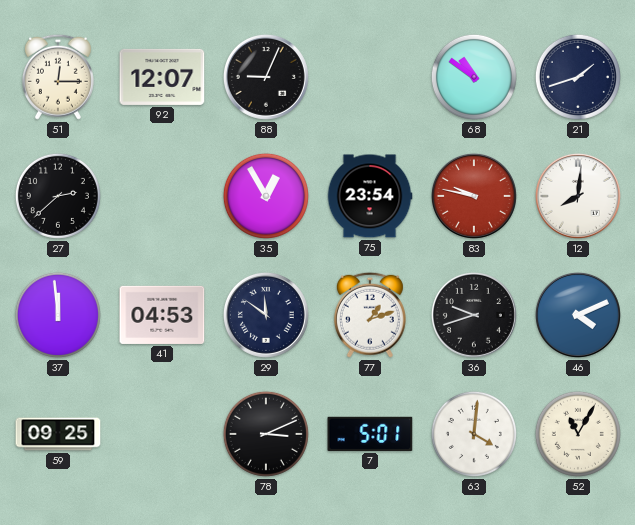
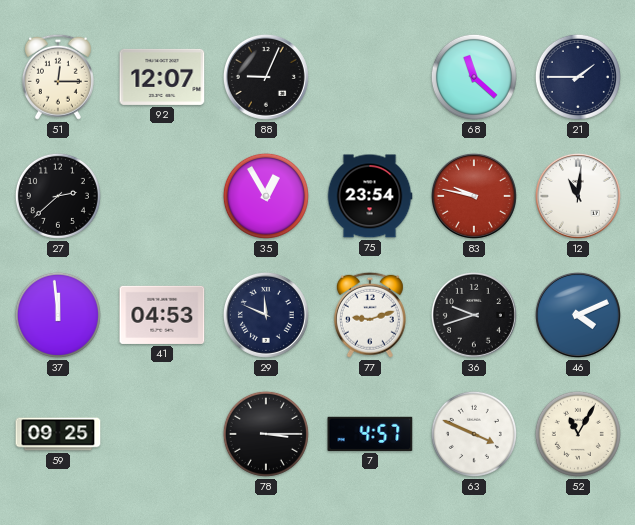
68: 10:51 -> 11:22 (474, 77)
21: 1:42 -> 1:45 (578, 77)
12: 8:01 -> 11:01 (578, 196)
29: 11:51 -> 11:49 (266, 315)
77: 1:12 -> 9:12 (370, 315)
78: 3:11 -> 3:15 (266, 434)
7: 5:01 -> 4:57 (370, 434)
63: 4:01 -> 3:49 (474, 434)
